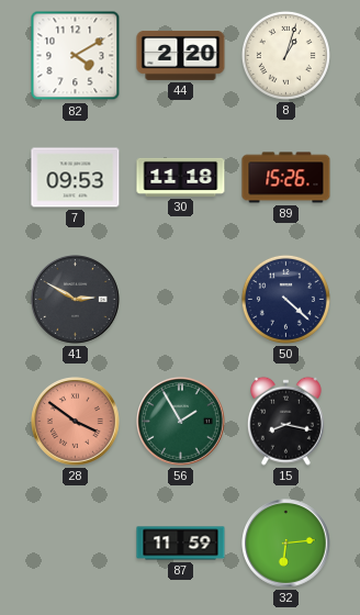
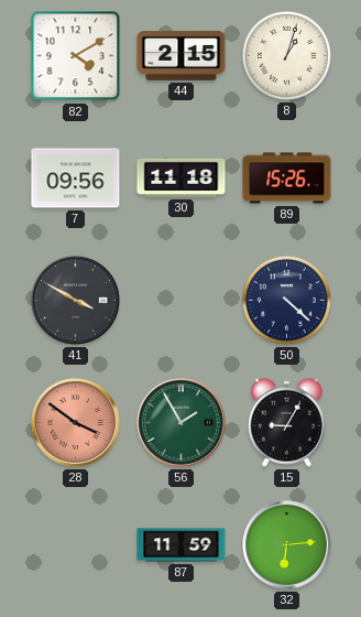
44: 2:20 -> 2:15 (182, 55)
7: 09:53 -> 09:56 (76, 178)
41: 2:50 -> 3:50 (76, 301)
15: 8:17 -> 9:05 (286, 422)
